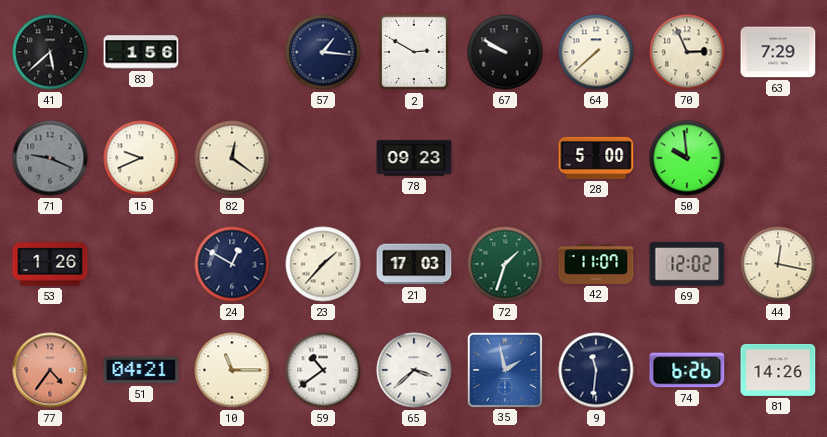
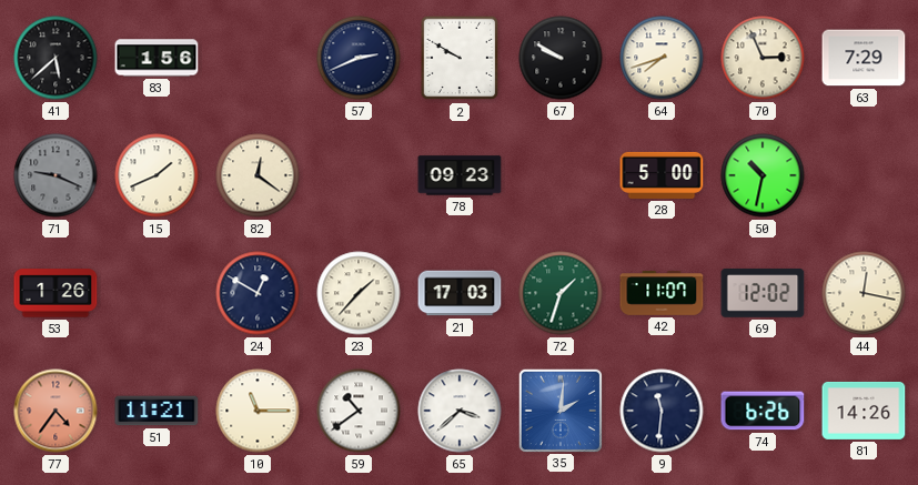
57: 1:16 -> 2:41 (359, 58)
2: 2:50 -> 9:50 (460, 58)
64: 7:38 -> 7:42 (662, 58)
15: 9:41 -> 1:41 (157, 175)
50: 9:59 -> 10:32 (763, 175)
51: 04:21 -> 11:21 (157, 411)
35: 1:58 -> 2:01 (559, 410)
